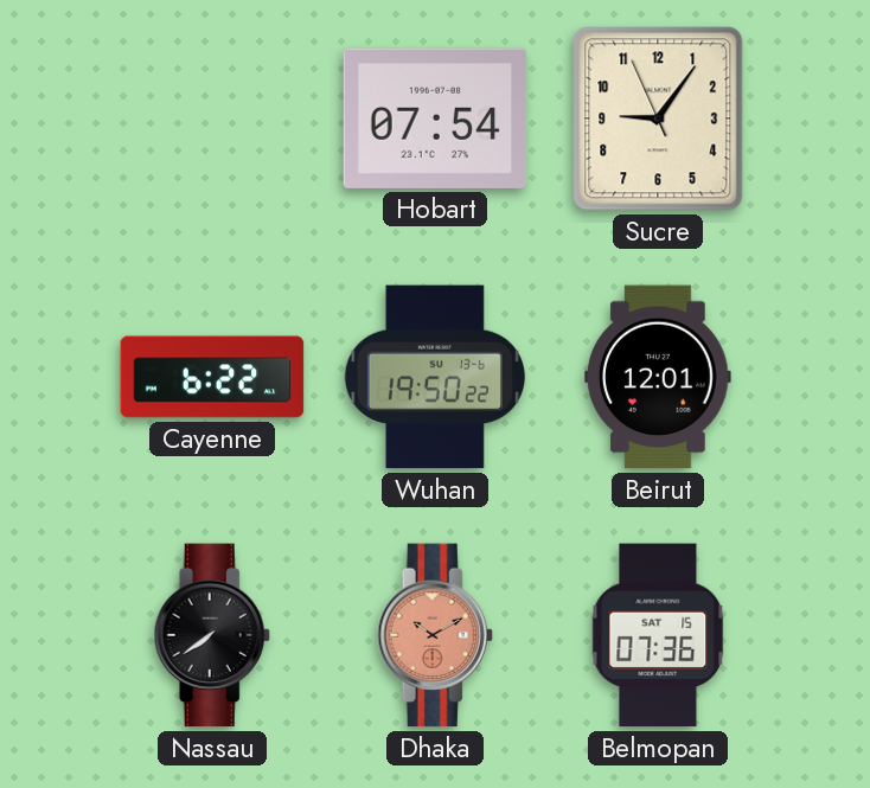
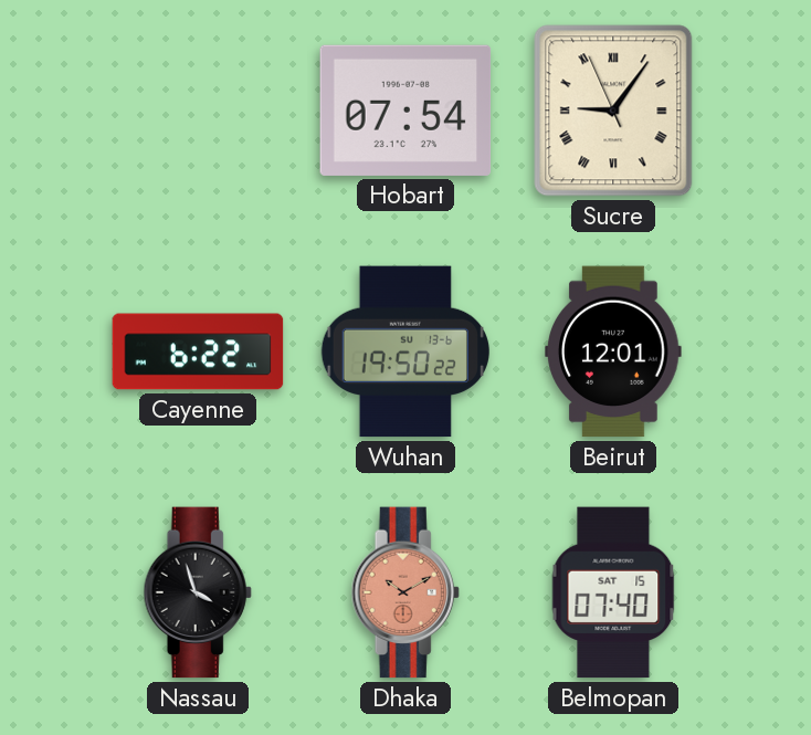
Sucre numerals: Arabic -> Roman (613, 111)
Nassau: 7:39 -> 3:57 (198, 592)
Belmopan: 07:36 -> 07:40 (613, 592)
